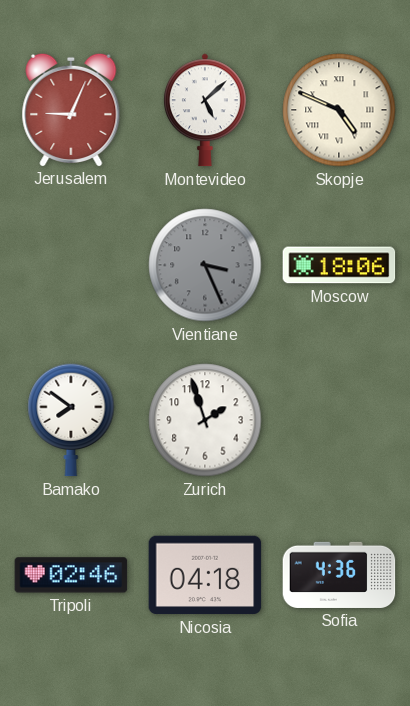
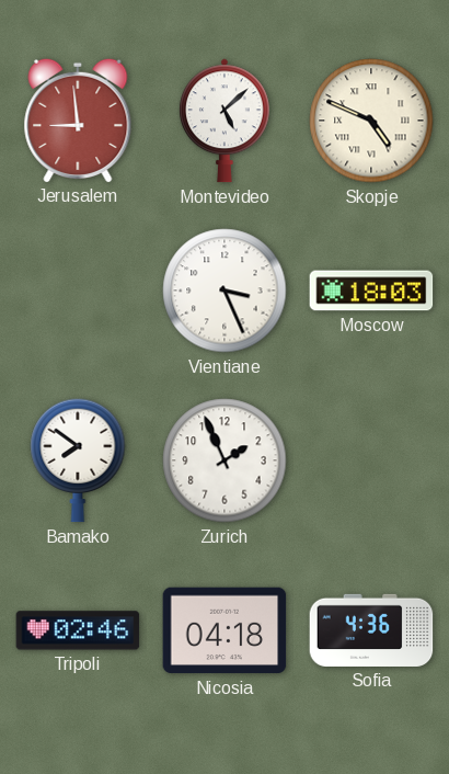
Jerusalem: 9:04 -> 8:59 (78, 119)
Vientiane dial: grey -> white (225, 291)
Moscow: 18:06 -> 18:03 (371, 291)
Zurich: 1:57 -> 1:56 (225, 460)
